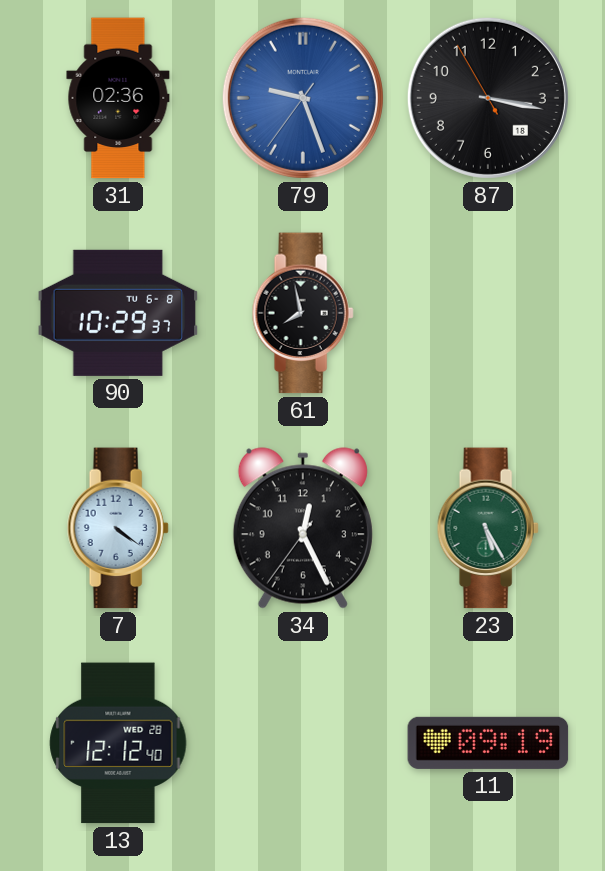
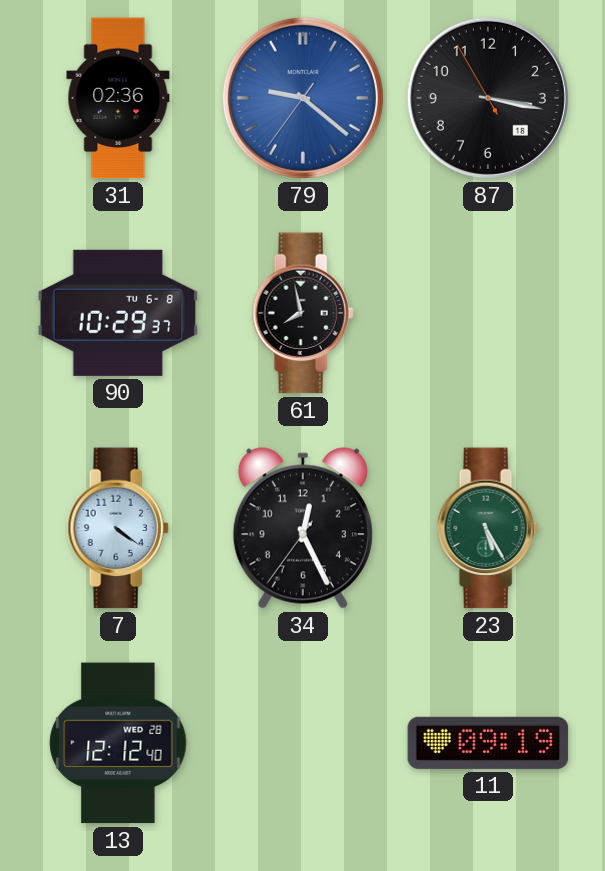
79: 9:26 -> 9:21 (303, 98)
